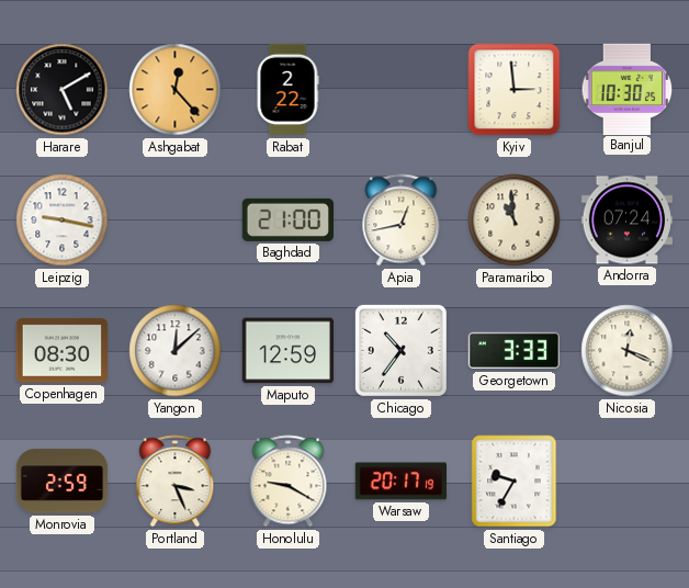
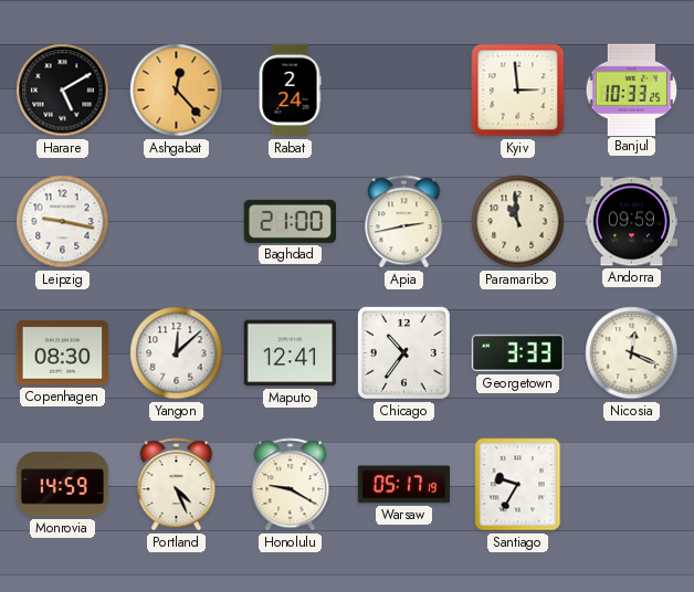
Rabat: 2:22 -> 2:24 (290, 91)
Banjul: 10:30 -> 10:33 (632, 89)
Apia: 12:43 -> 2:43 (404, 222)
Andorra: 07:24 -> 09:59 (632, 222)
Maputo: 12:59 -> 12:41 (290, 353)
Monrovia: 2:59 -> 14:59 (63, 485)
Portland: 3:26 -> 4:26 (177, 485)
Warsaw: 20:17 -> 05:17 (404, 485)
